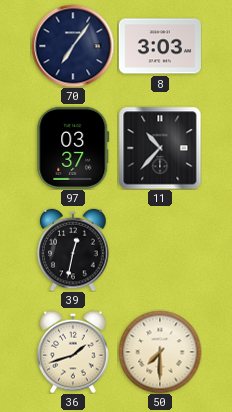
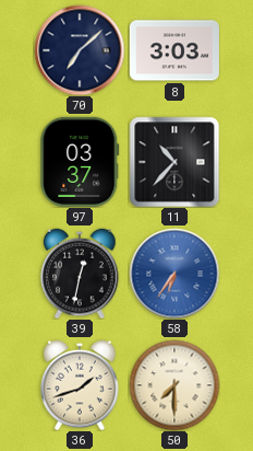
70: 7:06 -> 7:08 (80, 50)
58: none -> 6:36 (174, 274)
